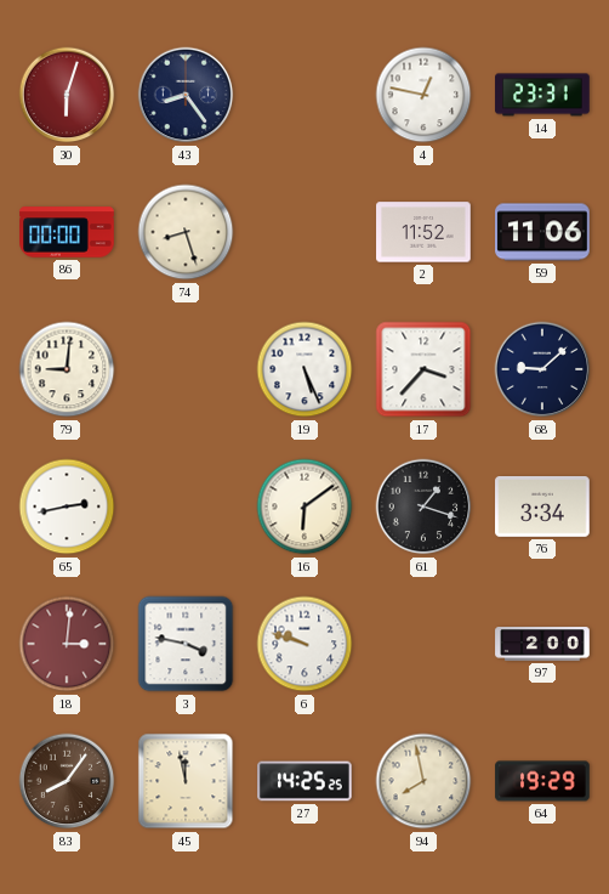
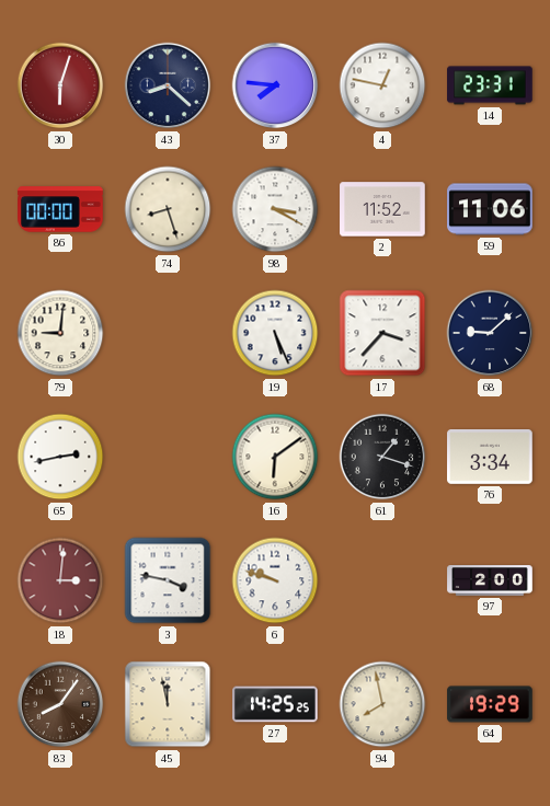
43: 8:24 -> 8:22 (168, 85)
37: none -> 7:46 (275, 85)
98: none -> 3:20 (275, 209)
